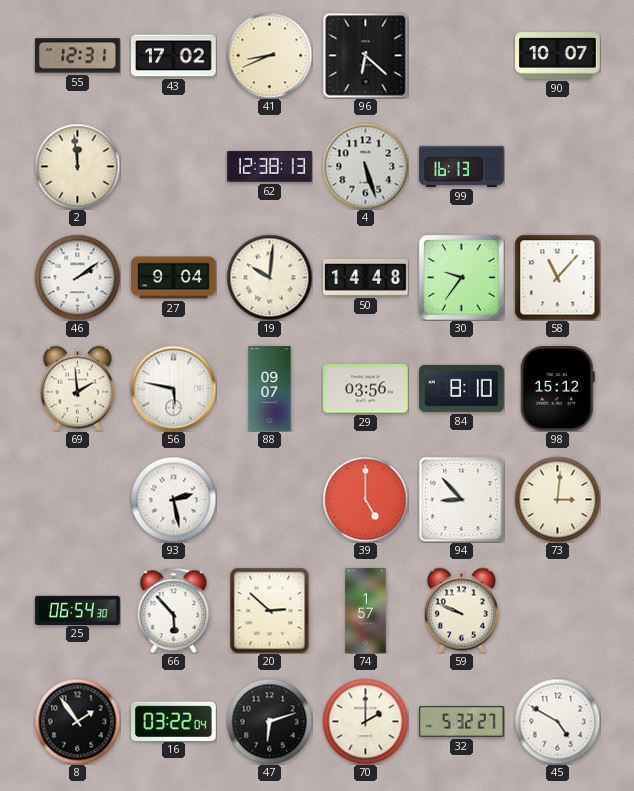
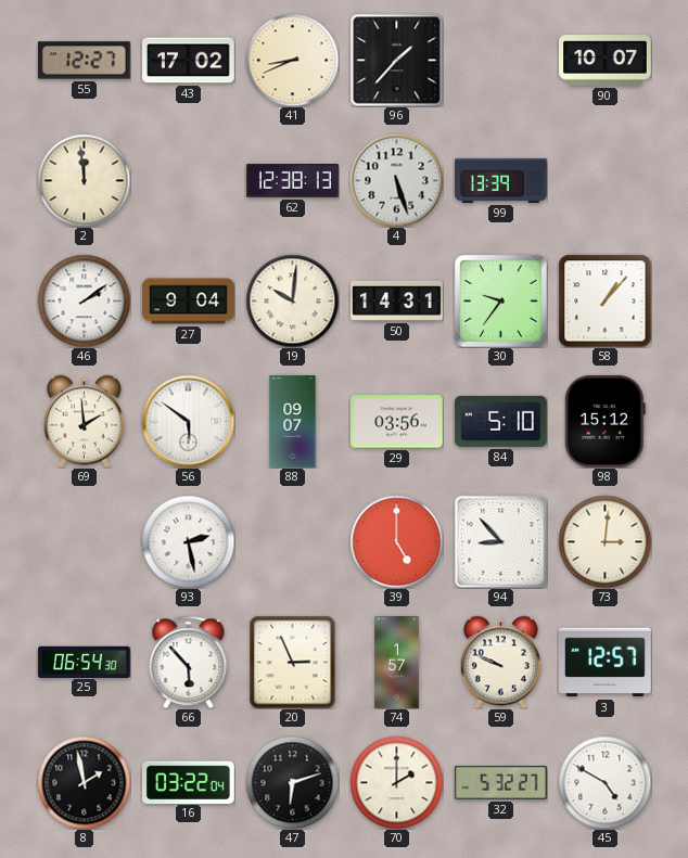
55: 12:31 -> 12:27 (85, 61)
96: 6:22 -> 1:37 (396, 60)
99: 16:13 -> 13:39 (501, 180)
50: 14:48 -> 14:31 (397, 300)
58: 11:07 -> 1:07 (604, 300)
56: 5:47 -> 5:51 (188, 421)
84: 8:10 -> 5:10 (501, 421)
20: 2:52 -> 2:56 (293, 662)
3: none -> 12:57 (606, 663)
8: 1:54 -> 1:58 (84, 782)
